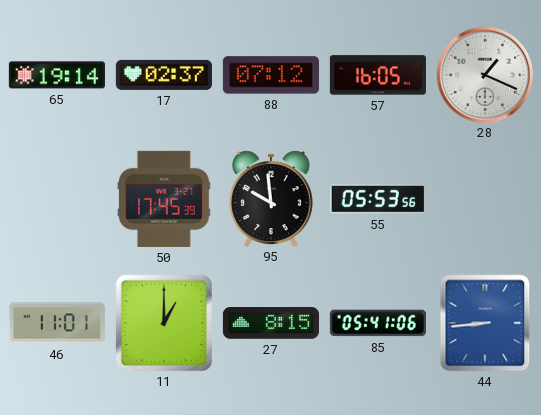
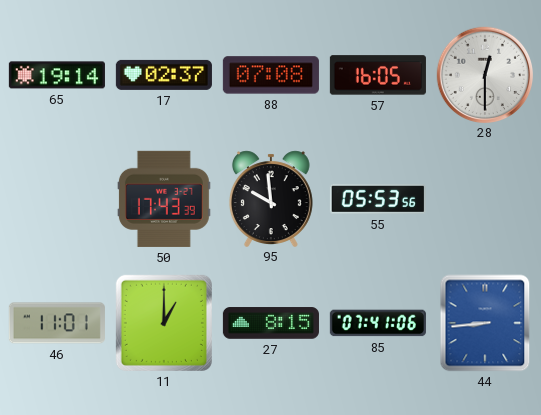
88: 07:12 -> 07:08 (271, 75)
28: 1:19 -> 12:30 (484, 74)
50: 17:45 -> 17:43 (164, 199)
85: 05:41 -> 07:41 (378, 323)
